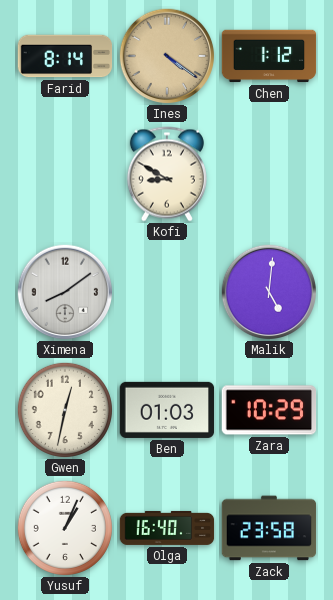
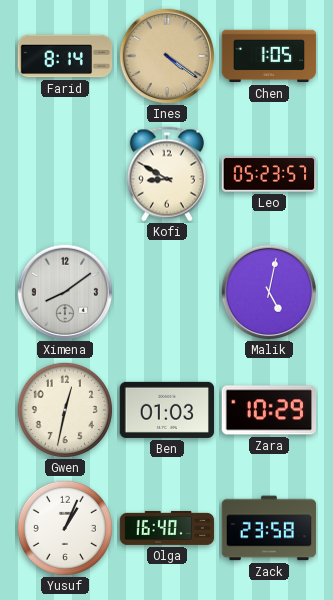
Chen: 1:12 -> 1:05 (269, 56)
Leo: none -> 05:23 (269, 174)
Malik: 5:01 -> 5:02 (269, 292)
